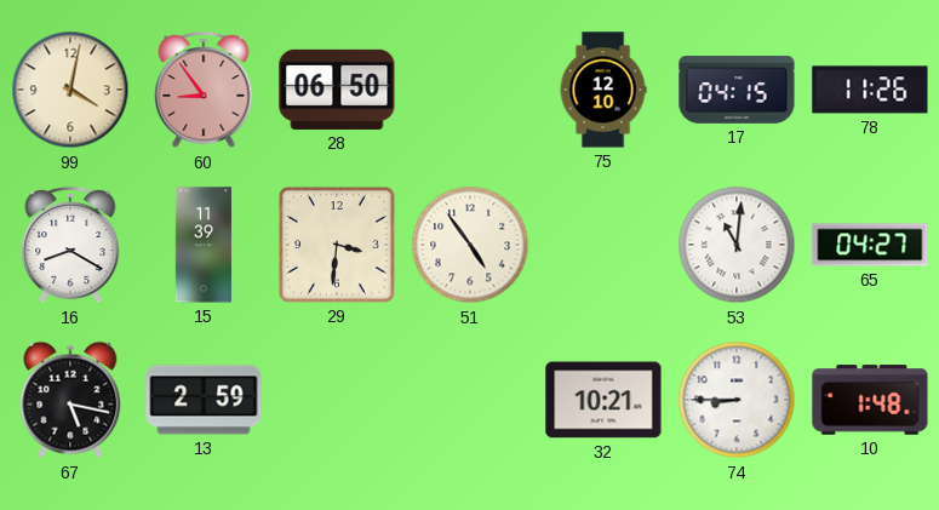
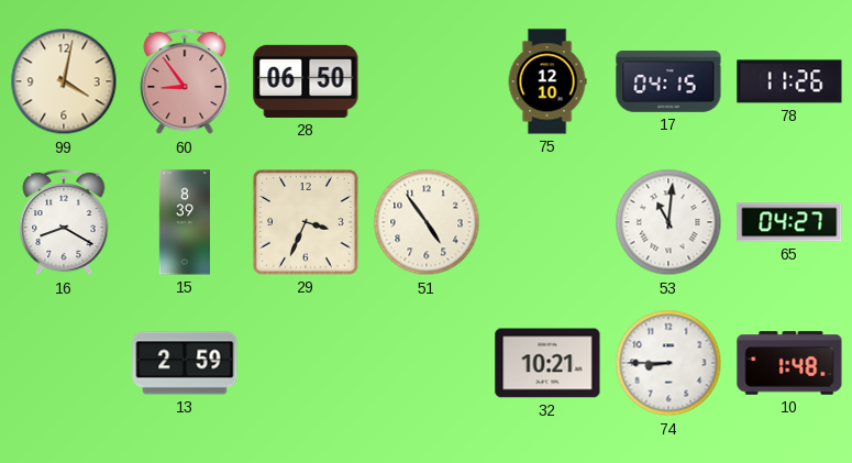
15: 11:39 -> 8:39 (184, 222)
29: 3:31 -> 3:34 (306, 222)
67: 5:17 -> none (70, 400)
